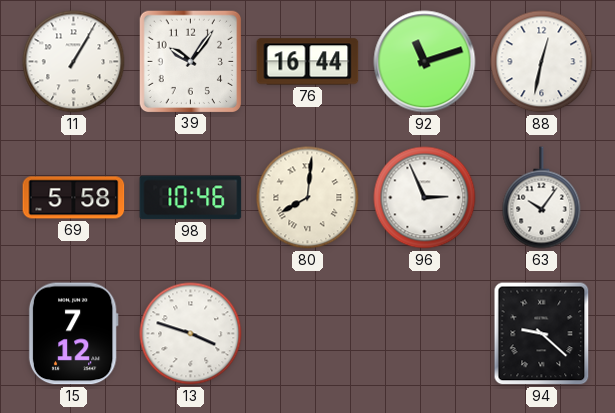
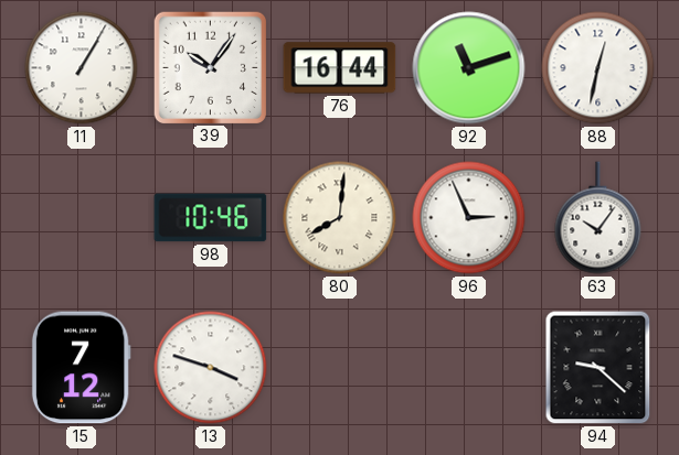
69: 5:58 -> none (74, 198)
